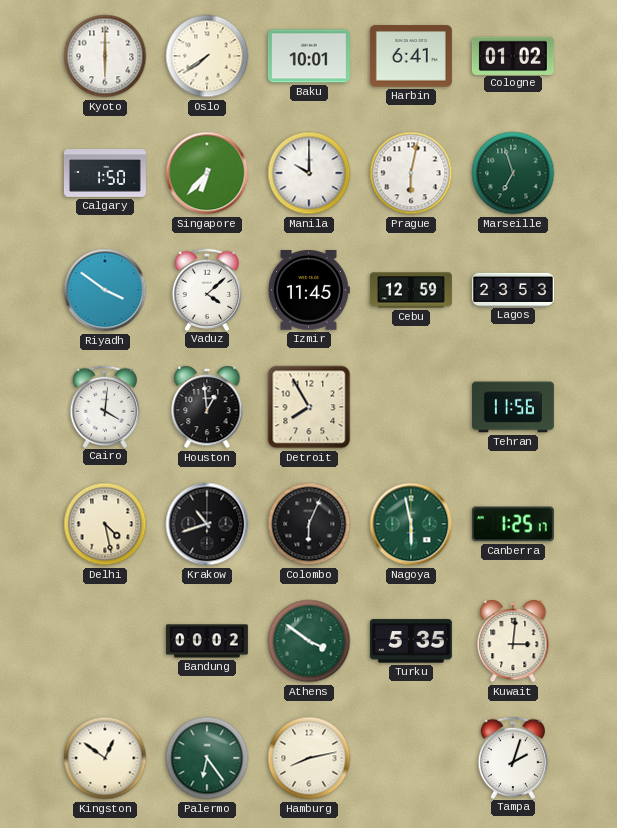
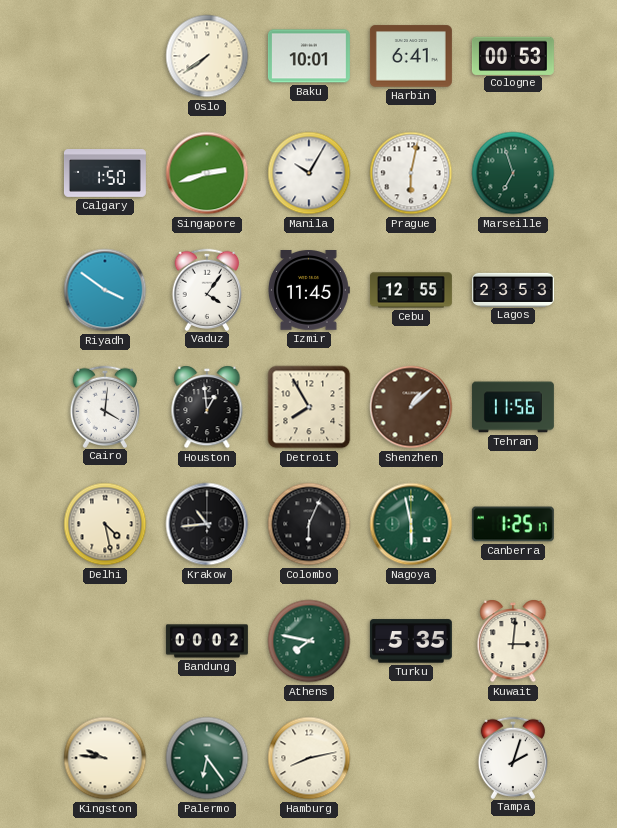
Kyoto: 6:00 -> none (105, 56)
Cologne: 01:02 -> 00:53 (513, 55)
Singapore: 6:37 -> 2:42 (207, 173)
Manila: 10:00 -> 10:05 (309, 173)
Vaduz: 4:08 -> 4:06 (206, 289)
Cebu: 12:59 -> 12:55 (411, 290)
Shenzhen: none -> 1:08 (411, 407)
Krakow: 10:42 -> 10:44 (207, 524)
Athens: 3:51 -> 7:47 (309, 641)
Kingston: 12:51 -> 9:46 (105, 758)
